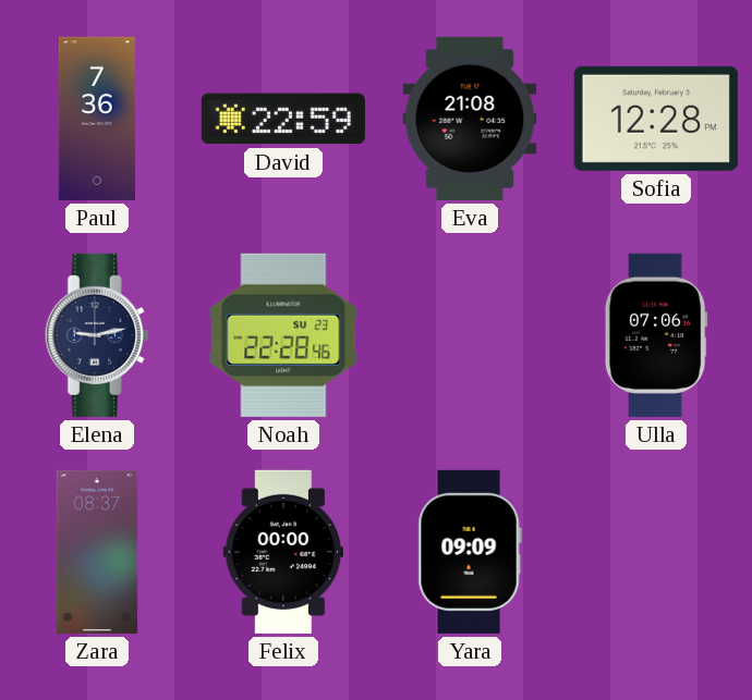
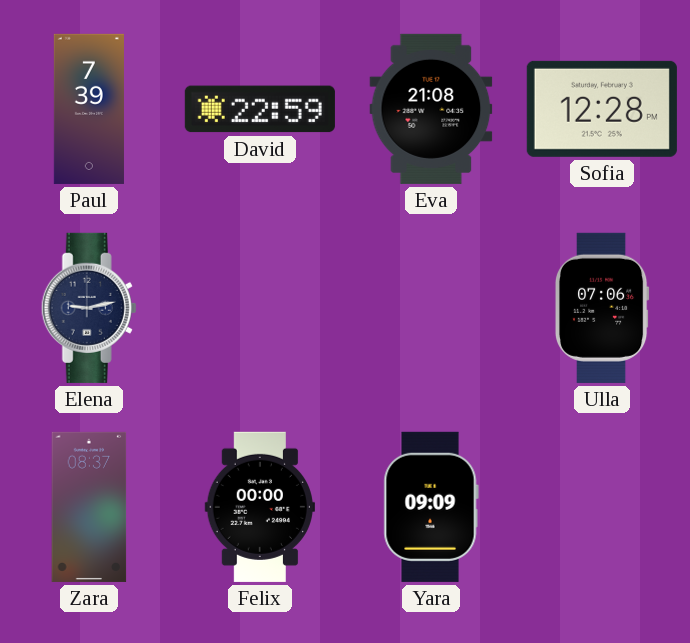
Paul: 7:36 -> 7:39 (89, 109)
Noah: 22:28 -> none (283, 335)
